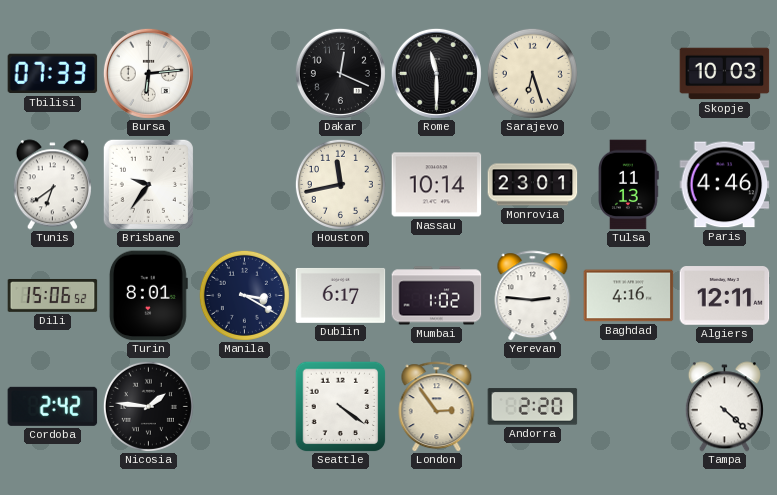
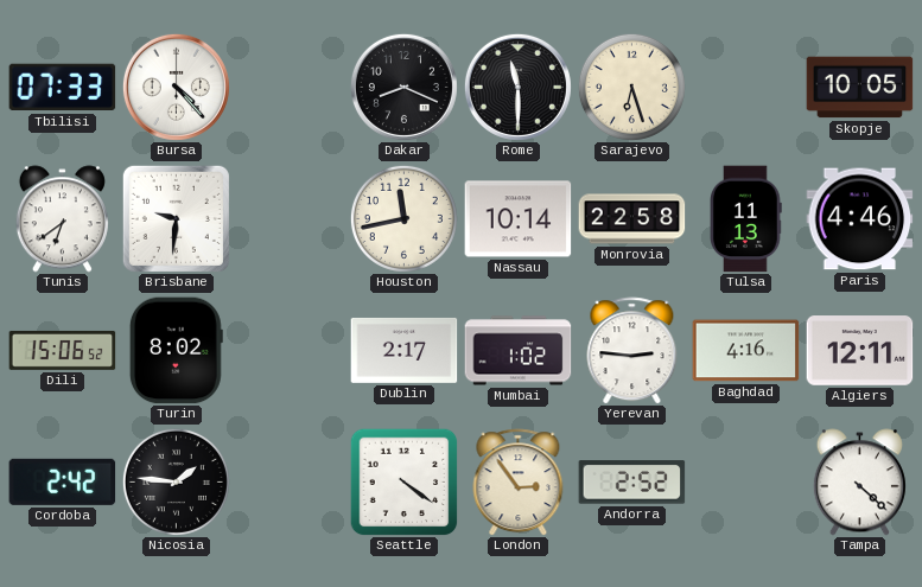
Bursa: 6:14 -> 4:23 (176, 87)
Dakar: 12:19 -> 8:19 (403, 87)
Skopje: 10:03 -> 10:05 (860, 88)
Brisbane: 9:36 -> 9:31 (176, 218)
Monrovia: 23:01 -> 22:58 (632, 219)
Turin: 8:01 -> 8:02 (176, 351)
Manila: 3:20 -> none (244, 295)
Dublin: 6:17 -> 2:17 (405, 350)
Andorra: 2:20 -> 2:52 (632, 483)
